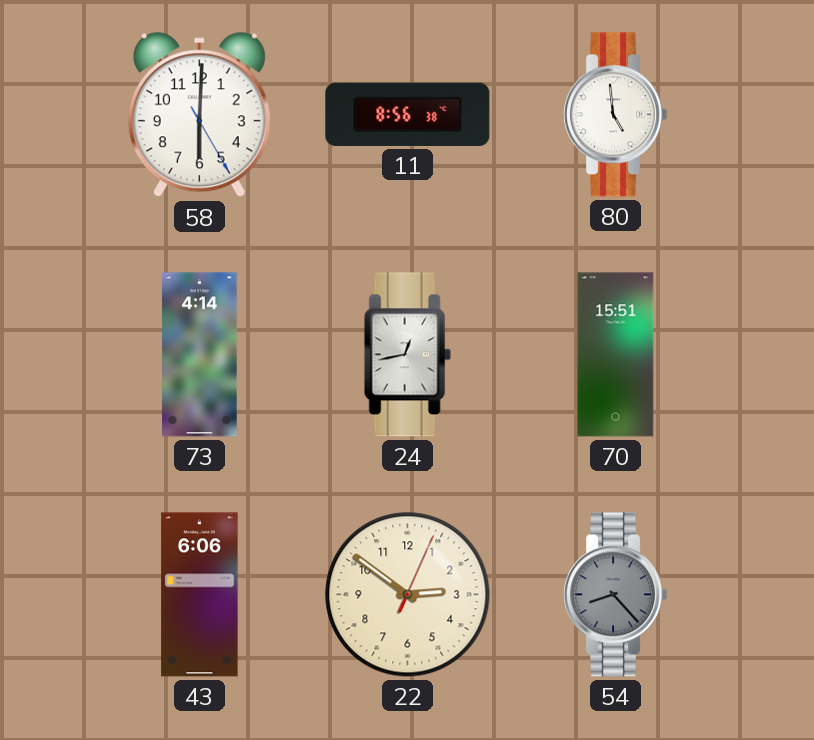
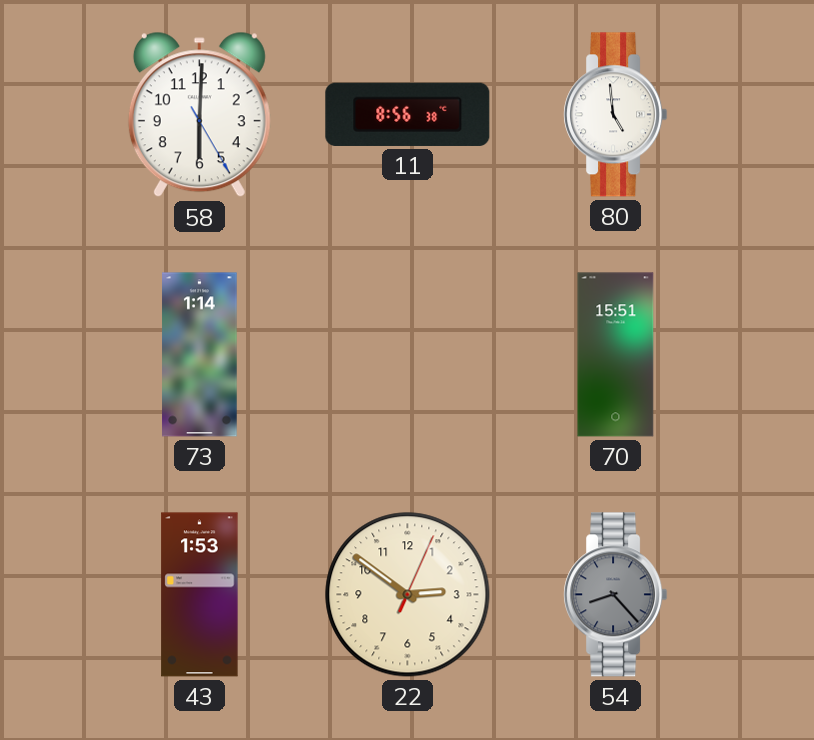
73: 4:14 -> 1:14 (200, 355)
24: 12:43 -> none (407, 355)
43: 6:06 -> 1:53 (200, 595)
